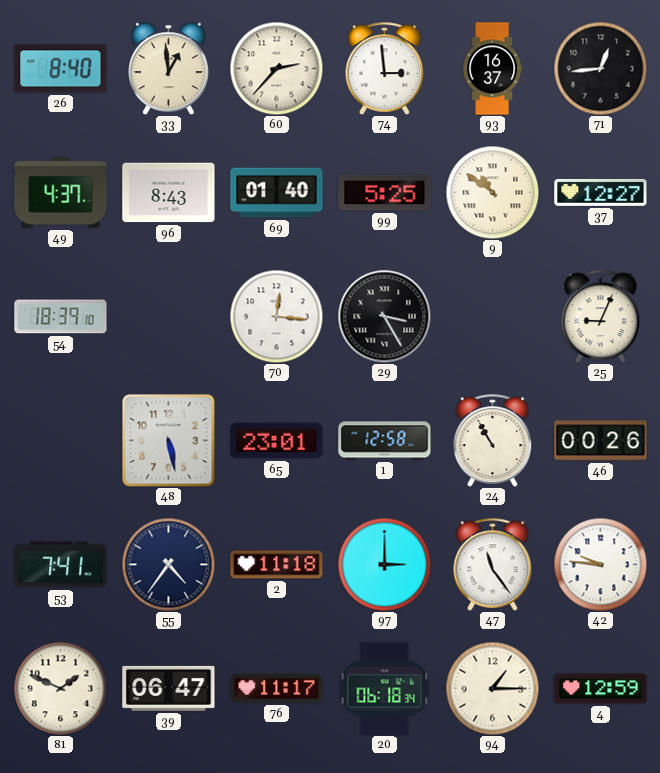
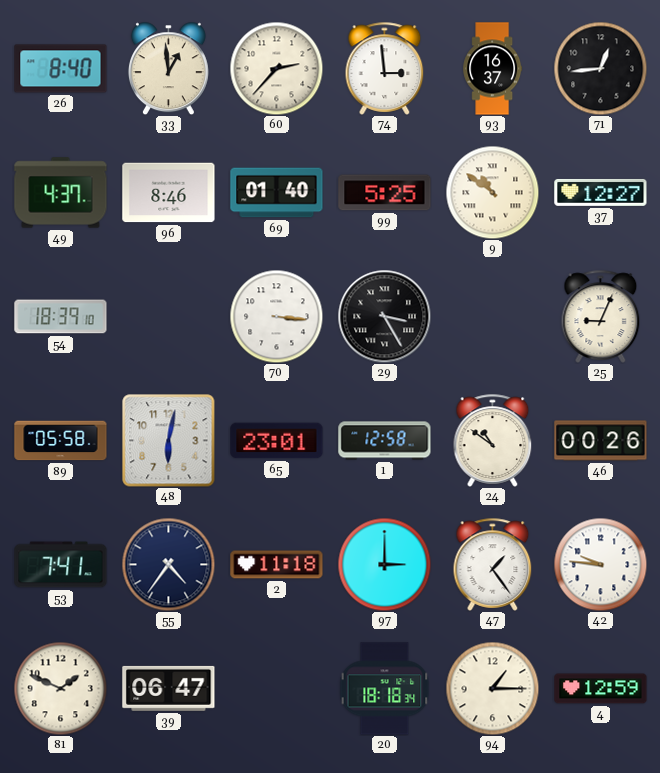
96: 8:43 -> 8:46 (169, 193)
70: 12:16 -> 3:16 (276, 316)
89: none -> 05:58 (61, 441)
48: 5:28 -> 6:02 (168, 440)
24: 10:55 -> 10:51 (493, 440)
47: 11:24 -> 1:24 (493, 564)
76: 11:17 -> none (277, 689)
20: 06:18 -> 18:18 (385, 689)
